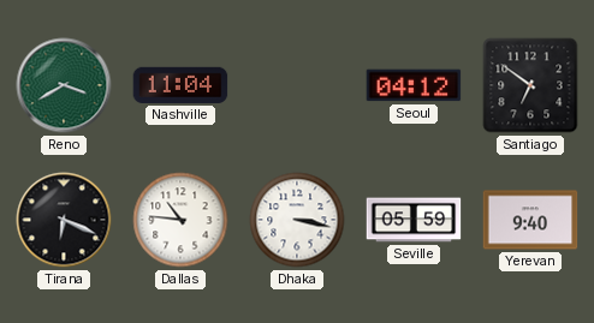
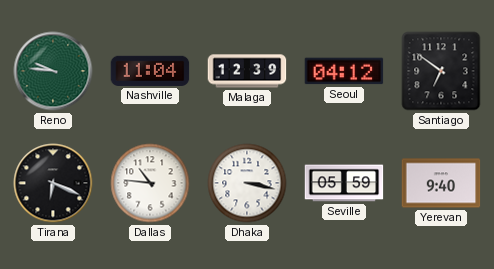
Reno: 3:40 -> 9:46 (53, 71)
Malaga: none -> 12:39 (247, 71)
